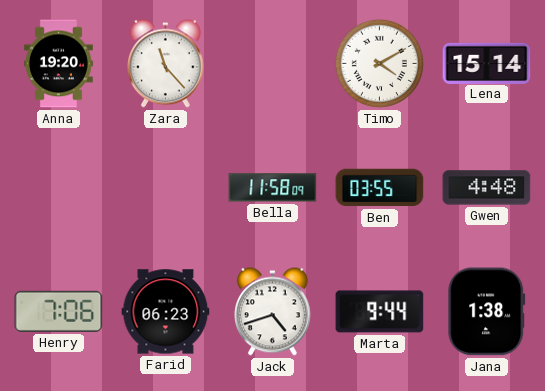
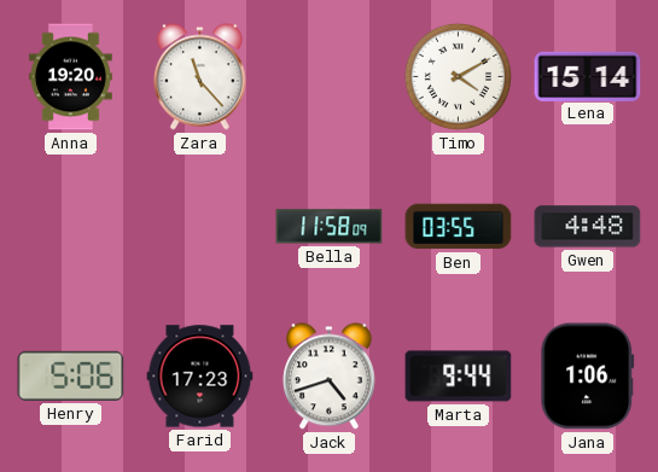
Henry: 7:06 -> 5:06 (71, 375)
Farid: 06:23 -> 17:23 (200, 377)
Jana: 1:38 -> 1:06 (588, 377)
